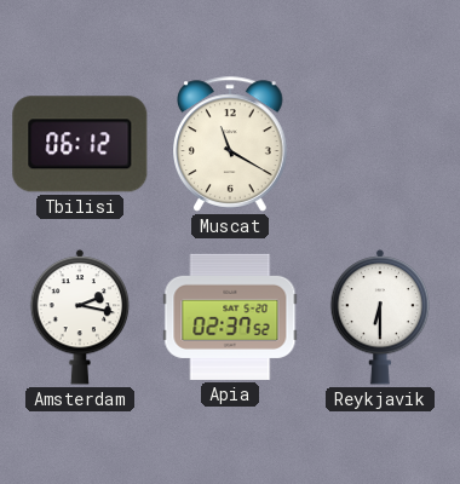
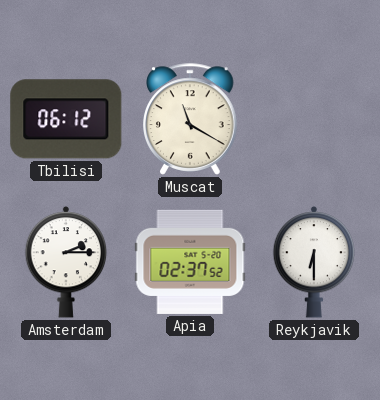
Amsterdam: 2:17 -> 2:15 (66, 262)
